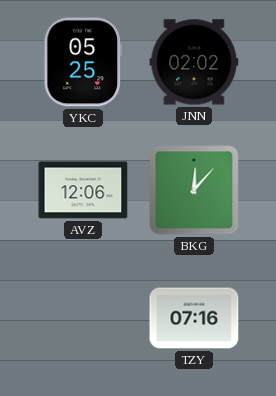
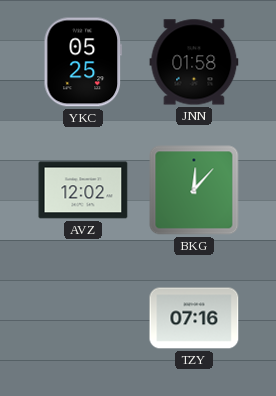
JNN: 02:02 -> 01:58 (194, 62)
AVZ: 12:06 -> 12:02 (83, 190)
